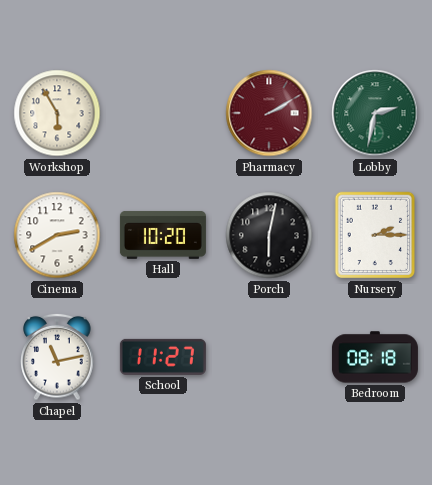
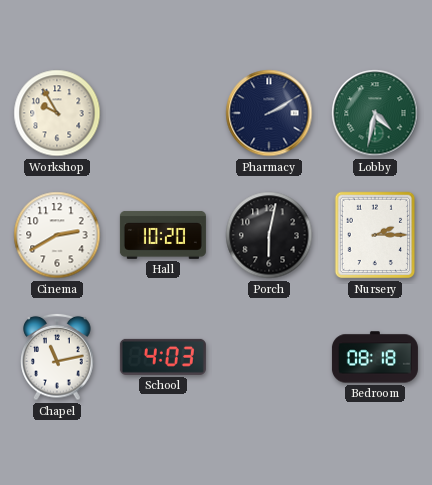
Workshop: 5:55 -> 9:55 (57, 113)
Pharmacy dial: burgundy -> navy (269, 113)
Lobby: 2:32 -> 4:32 (375, 113)
School: 11:27 -> 4:03 (163, 357)
